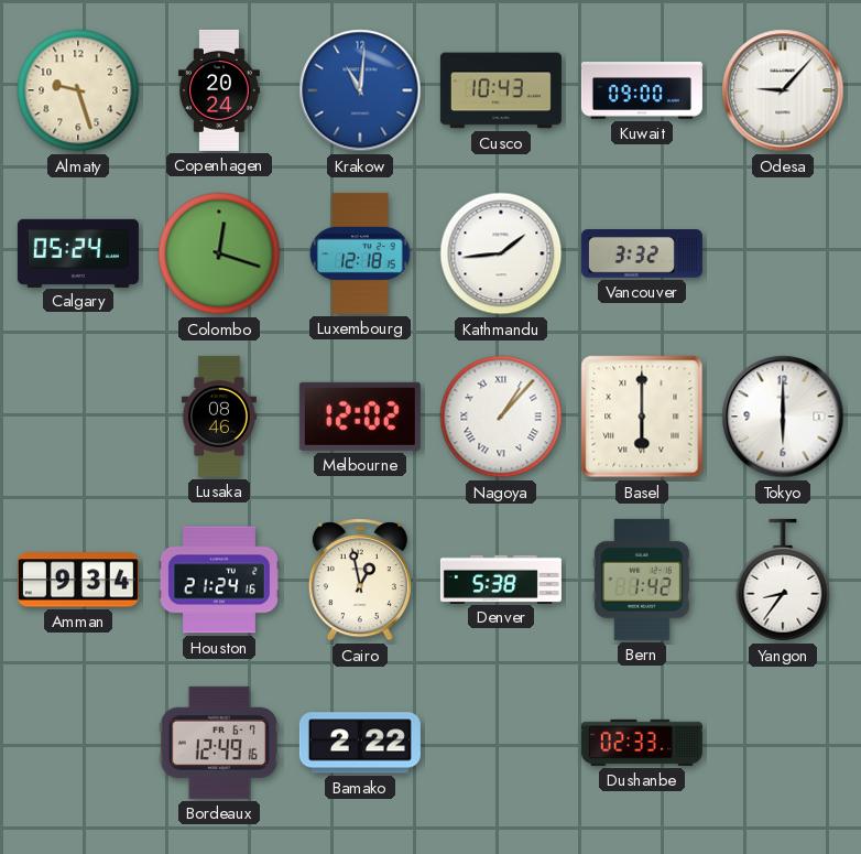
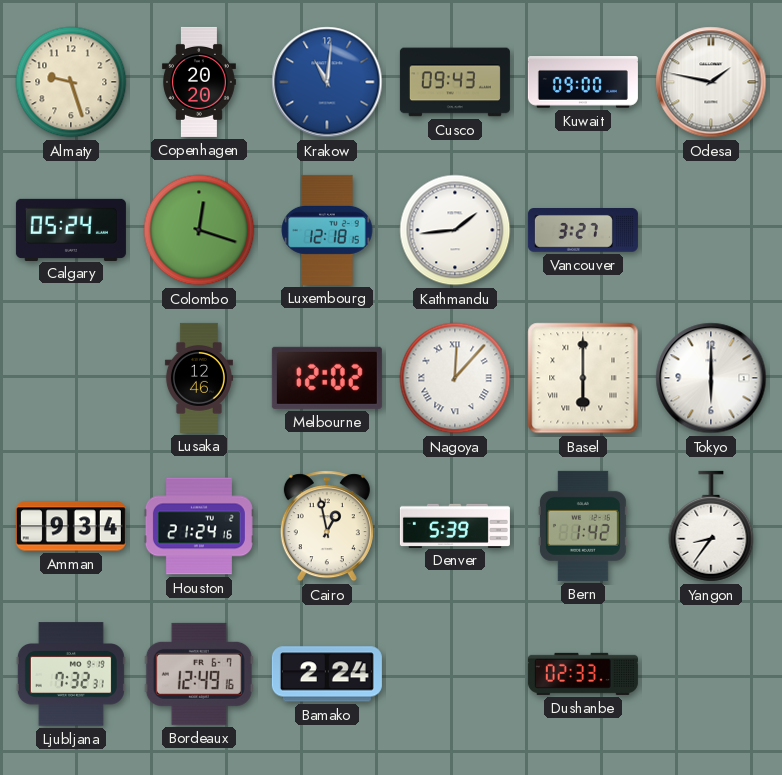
Copenhagen: 20:24 -> 20:20 (199, 82)
Cusco: 10:43 -> 09:43 (455, 82)
Odesa: 9:07 -> 1:47 (711, 82)
Vancouver: 3:32 -> 3:27 (583, 231)
Lusaka: 08:46 -> 12:46 (199, 378)
Nagoya: 1:07 -> 12:07 (455, 378)
Denver: 5:38 -> 5:39 (455, 525)
Ljubljana: none -> 7:32 (71, 674)
Bamako: 2:22 -> 2:24 (327, 674)
